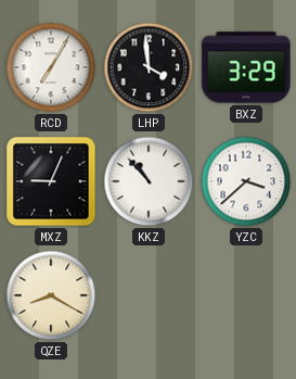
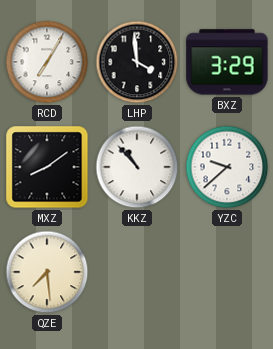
MXZ: 9:04 -> 8:09 (47, 167)
YZC: 3:38 -> 9:38 (227, 167)
QZE: 8:20 -> 7:29 (47, 272)
